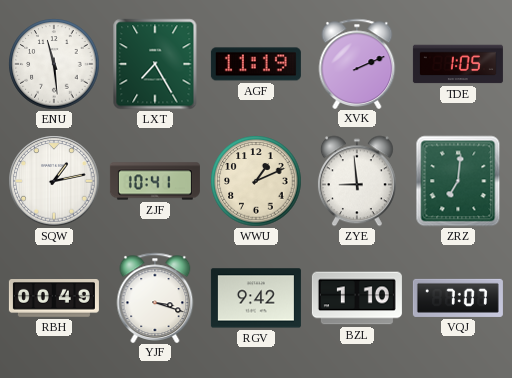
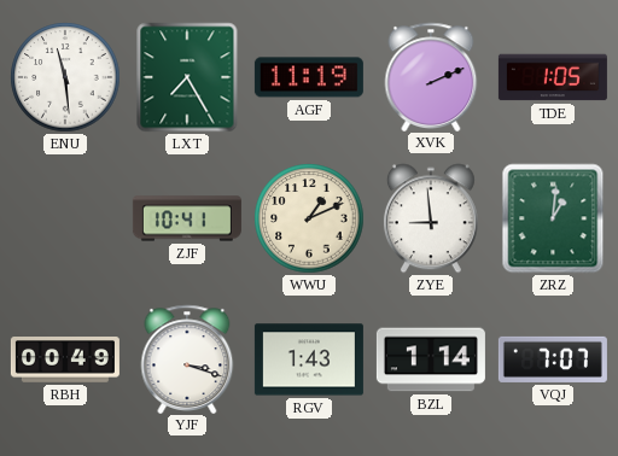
SQW: 1:13 -> none (54, 181)
ZRZ: 7:01 -> 1:01 (553, 218)
RGV: 9:42 -> 1:43 (309, 359)
BZL: 1:10 -> 1:14 (431, 359)
